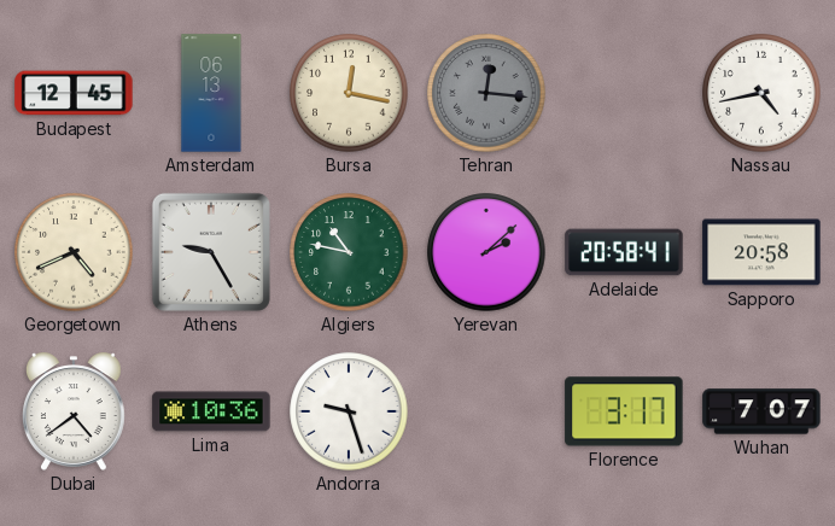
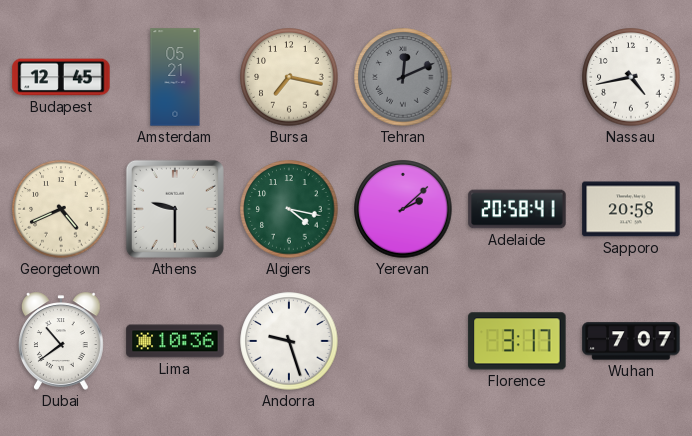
Amsterdam: 06:13 -> 05:21 (175, 77)
Bursa: 12:17 -> 7:17 (289, 77)
Tehran: 12:16 -> 12:11 (403, 77)
Athens: 9:25 -> 9:30 (175, 209)
Algiers: 10:47 -> 4:17 (289, 209)
Dubai: 4:39 -> 10:39 (61, 341)
